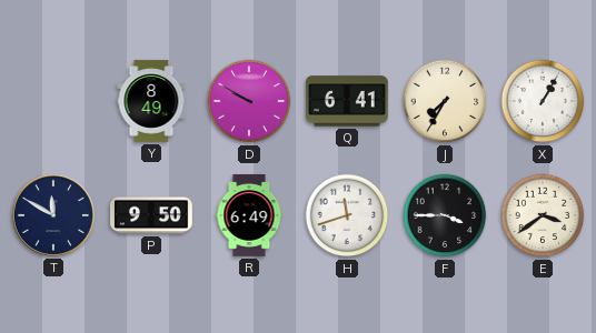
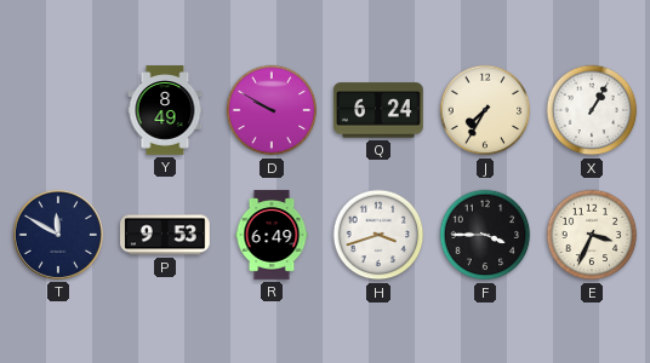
Q: 6:41 -> 6:24 (380, 110)
P: 9:50 -> 9:53 (165, 235)
H: 11:42 -> 3:42 (378, 235)
E: 3:39 -> 3:34 (592, 235)
